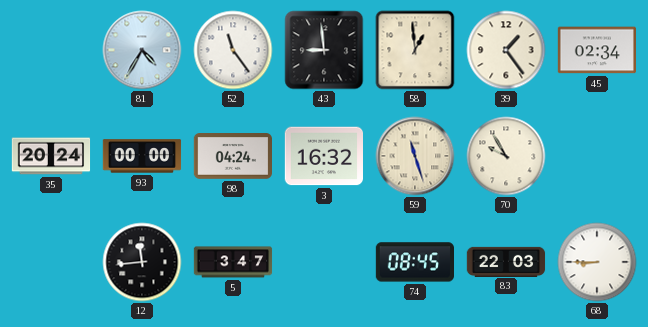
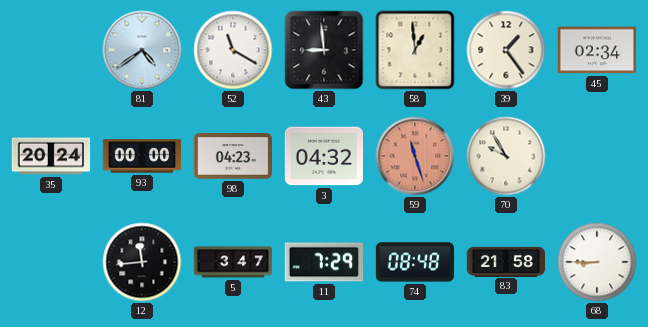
81: 4:35 -> 4:39 (142, 50)
52: 11:24 -> 11:20 (233, 50)
98: 04:24 -> 04:23 (233, 157)
3: 16:32 -> 04:32 (323, 156)
59 dial: cream -> salmon (415, 156)
11: none -> 7:29 (323, 262)
74: 08:45 -> 08:48 (414, 262)
83: 22:03 -> 21:58 (506, 261)
